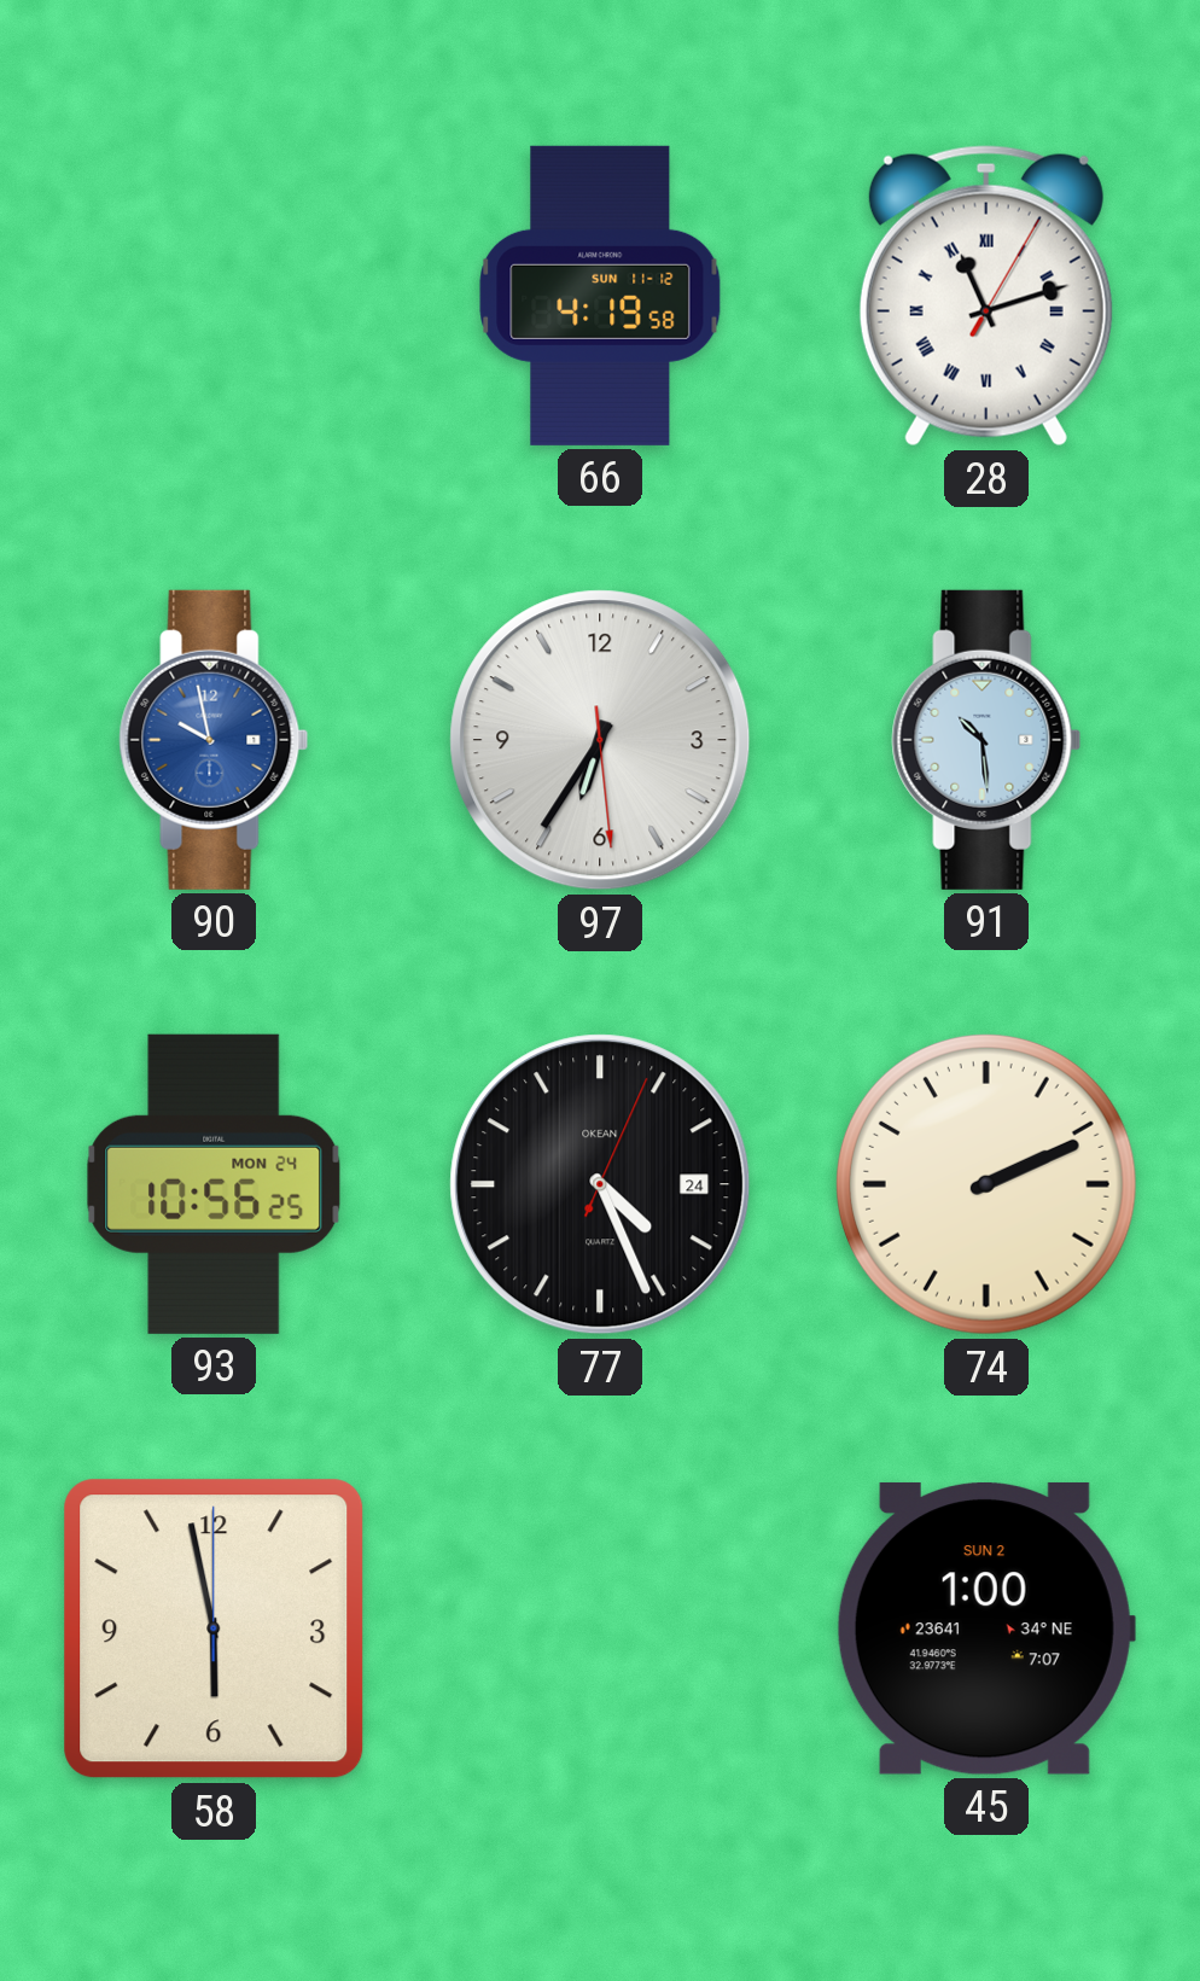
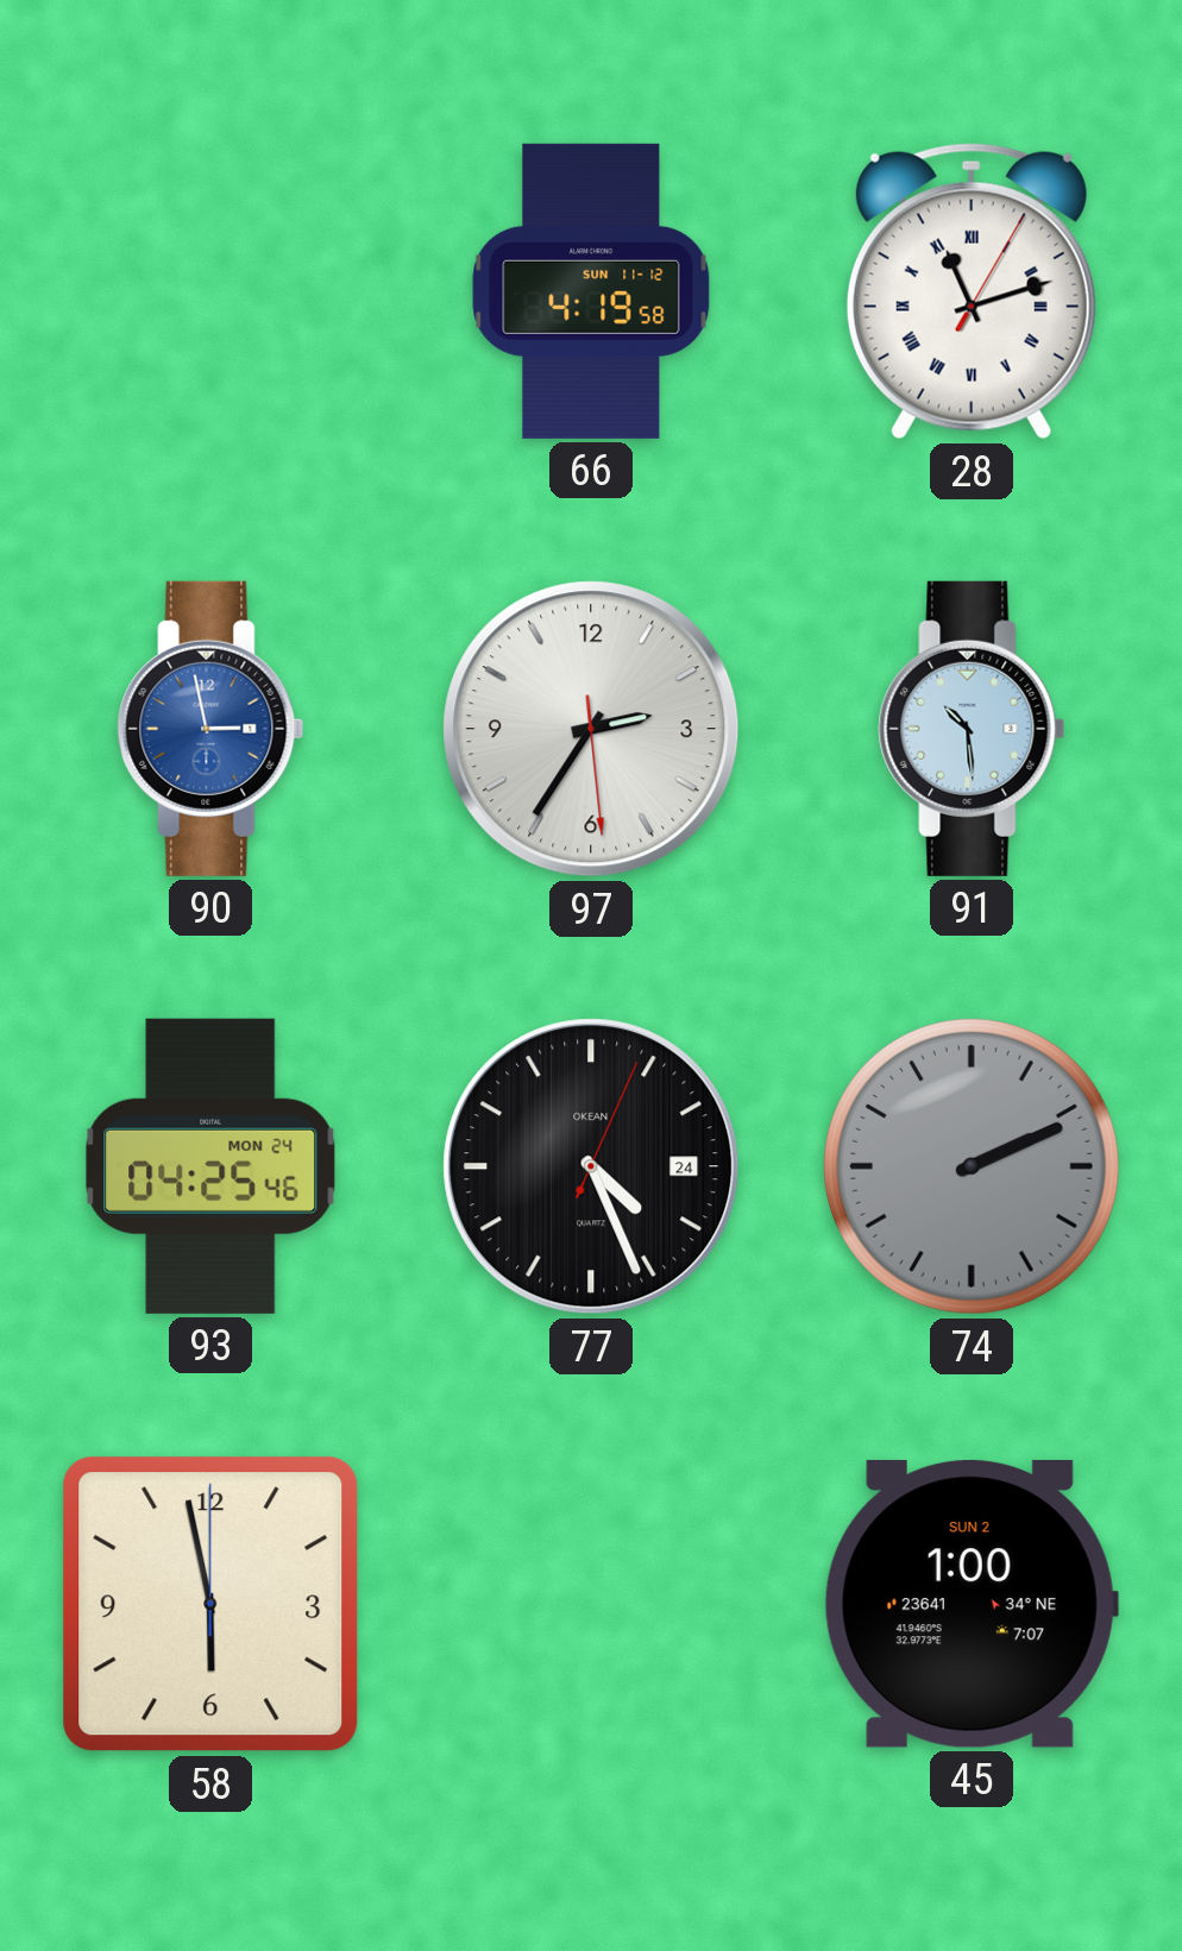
90: 9:58 -> 2:58 (210, 729)
97: 6:35 -> 2:35 (591, 729)
93: 10:56 -> 04:25 (210, 1166)
74 dial: cream -> grey (972, 1166)
